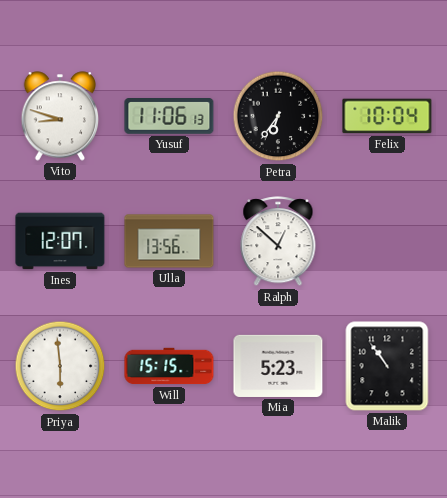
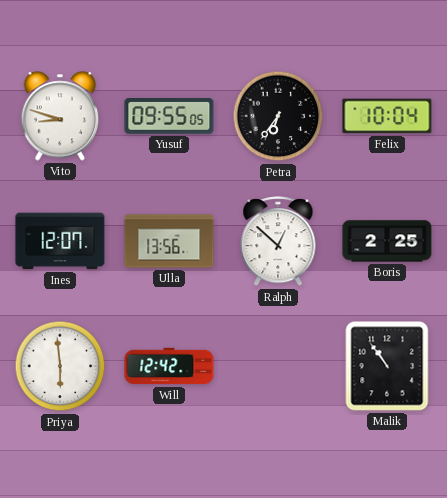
Yusuf: 11:06 -> 09:55 (169, 117)
Boris: none -> 2:25 (387, 241)
Will: 15:15 -> 12:42 (169, 366)
Mia: 5:23 -> none (278, 366)
